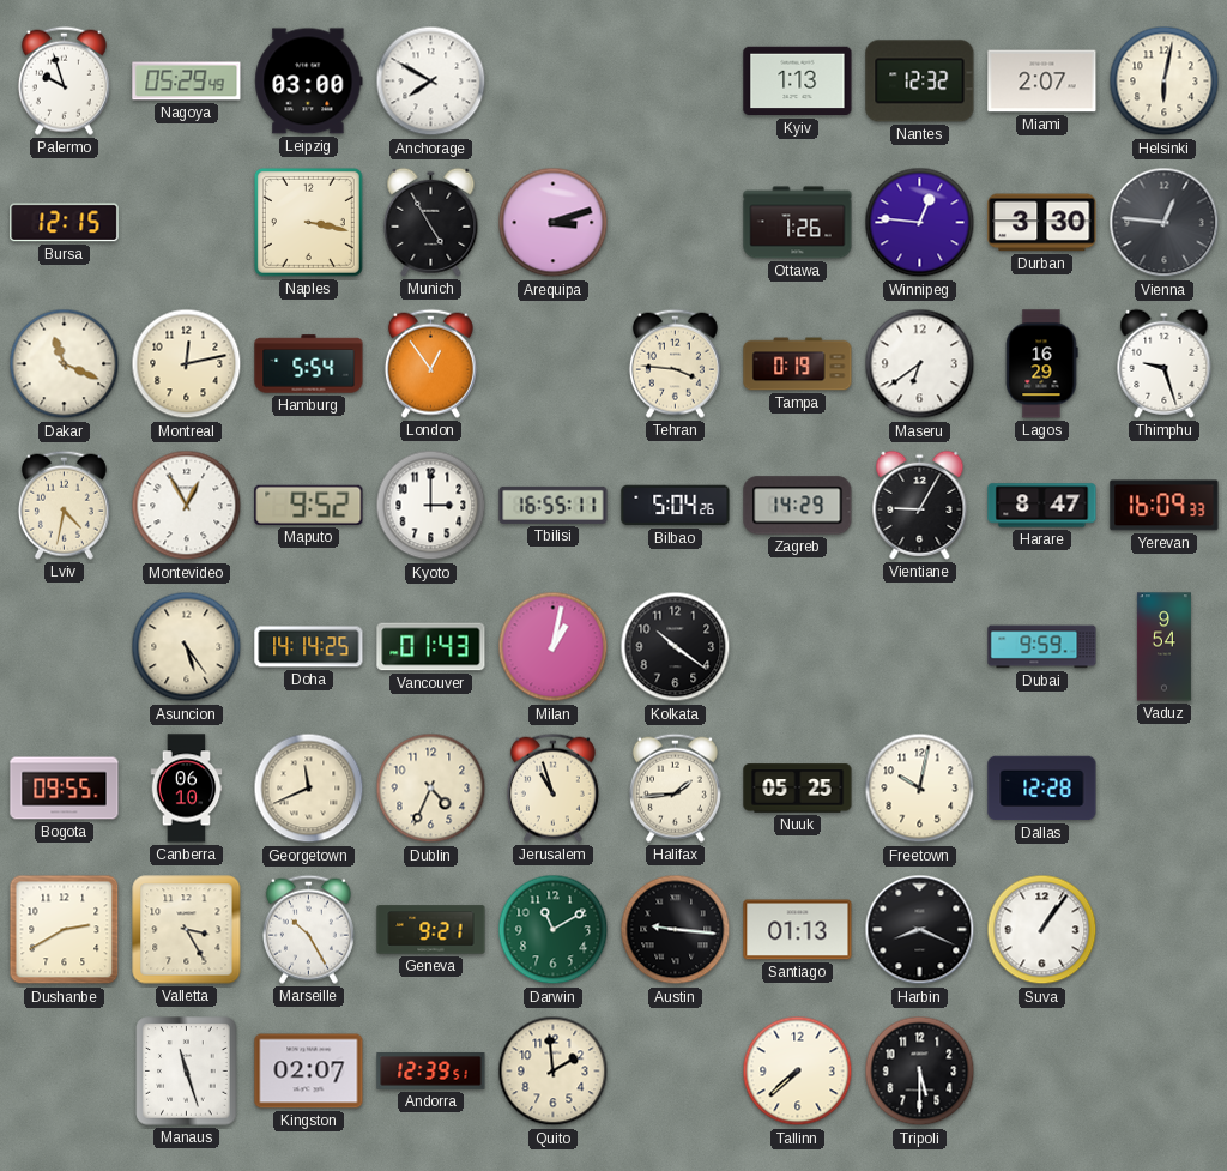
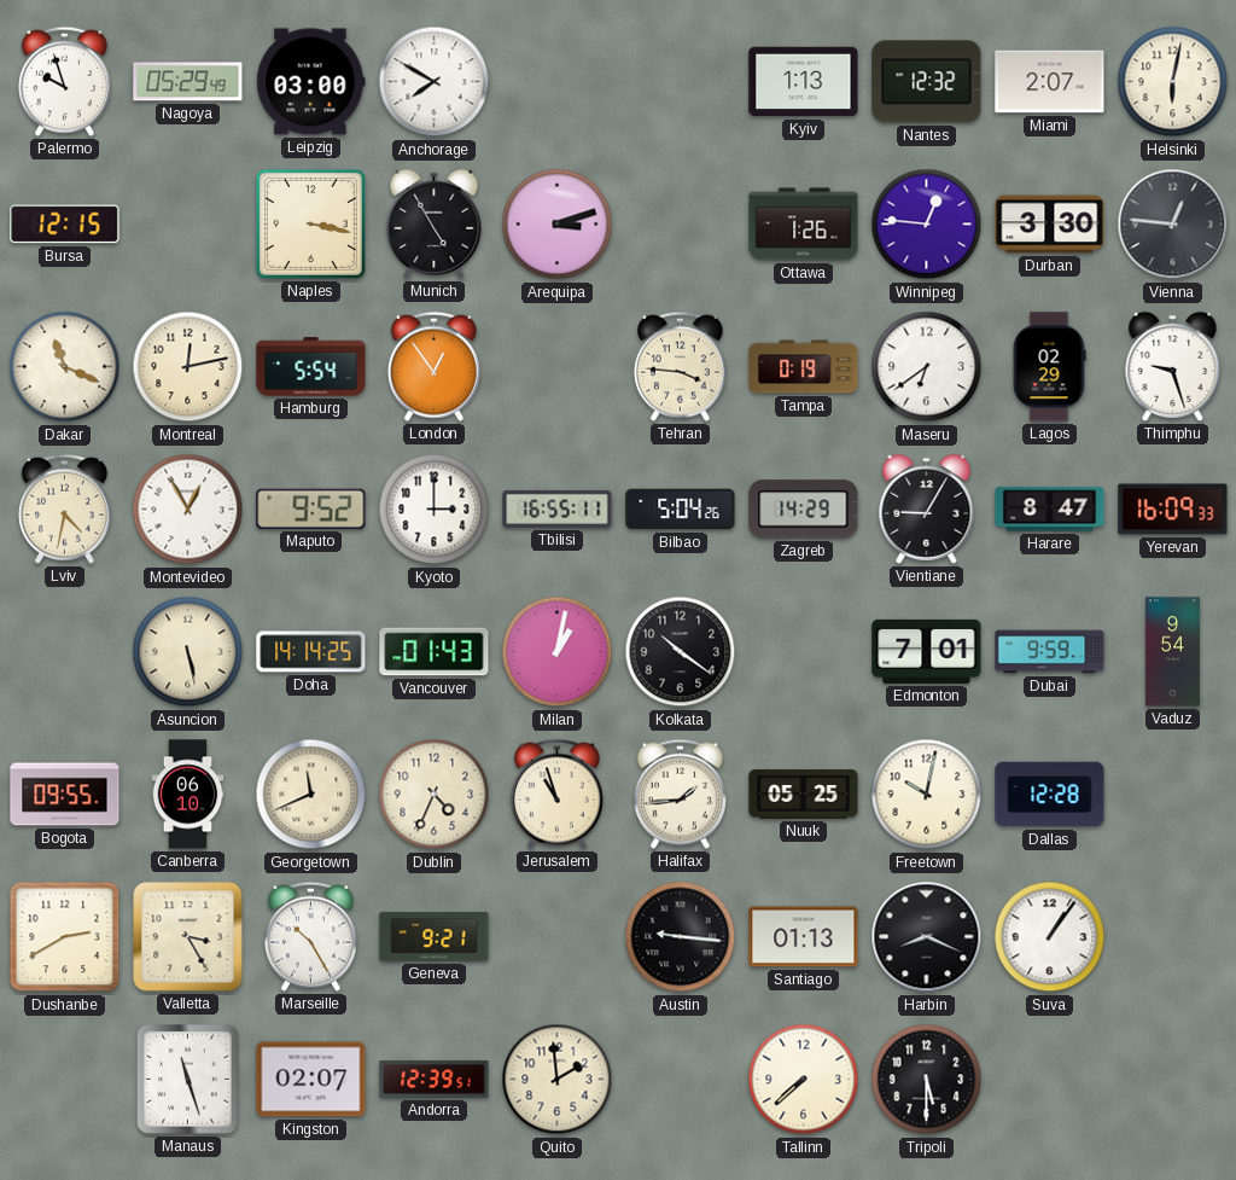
Lagos: 16:29 -> 02:29 (1049, 367)
Asuncion: 5:24 -> 5:28 (188, 652)
Edmonton: none -> 7:01 (927, 651)
Darwin: 11:10 -> none (554, 930)
